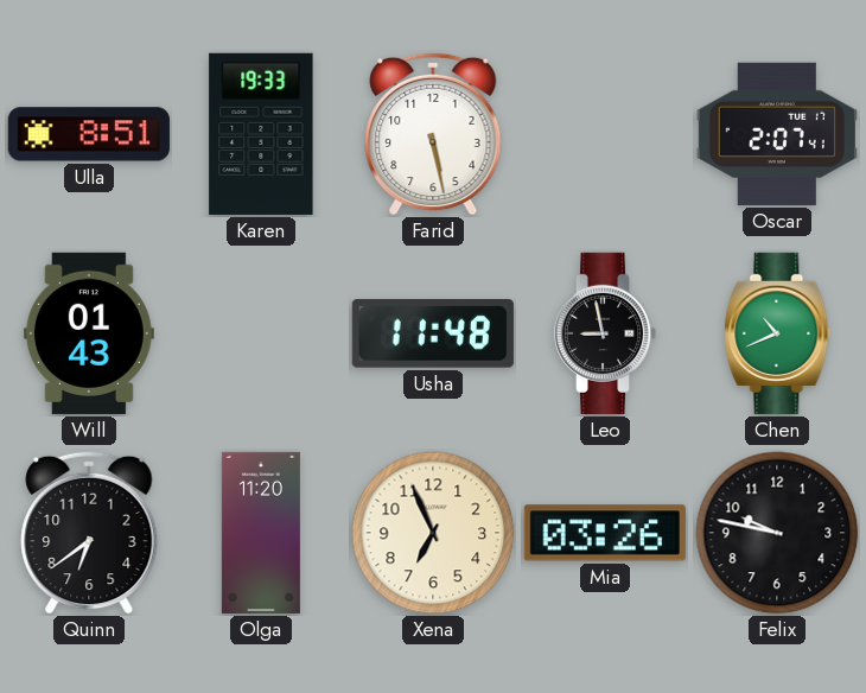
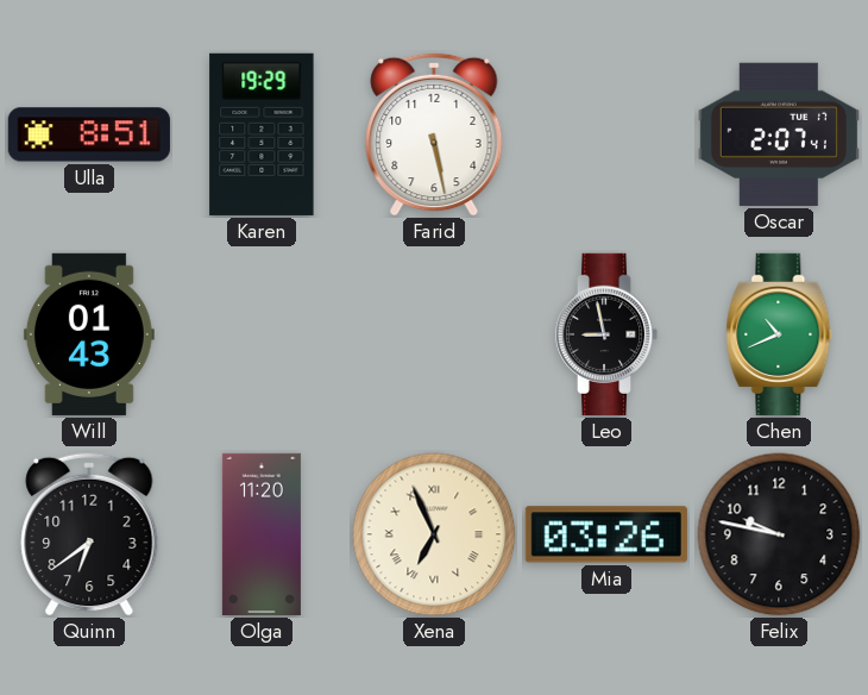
Karen: 19:33 -> 19:29 (262, 134)
Usha: 11:48 -> none (433, 335)
Xena numerals: Arabic -> Roman (434, 534)
